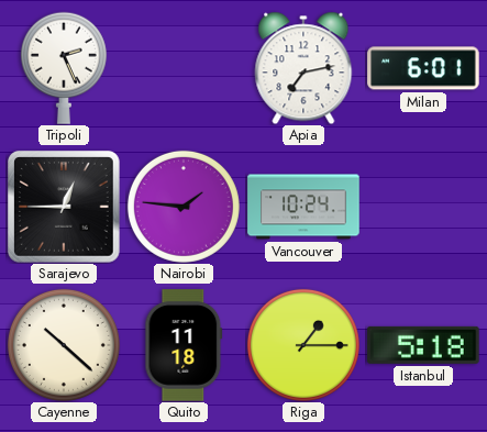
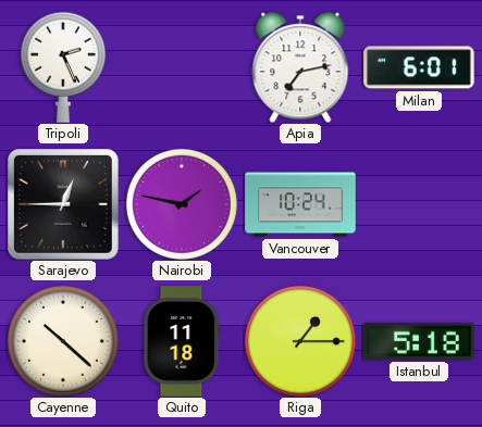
Nairobi: 1:46 -> 1:47 (182, 204)
